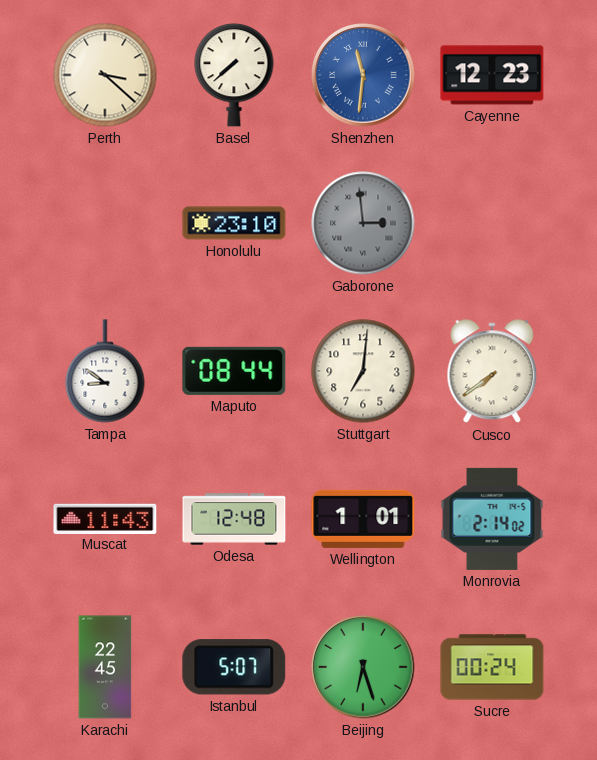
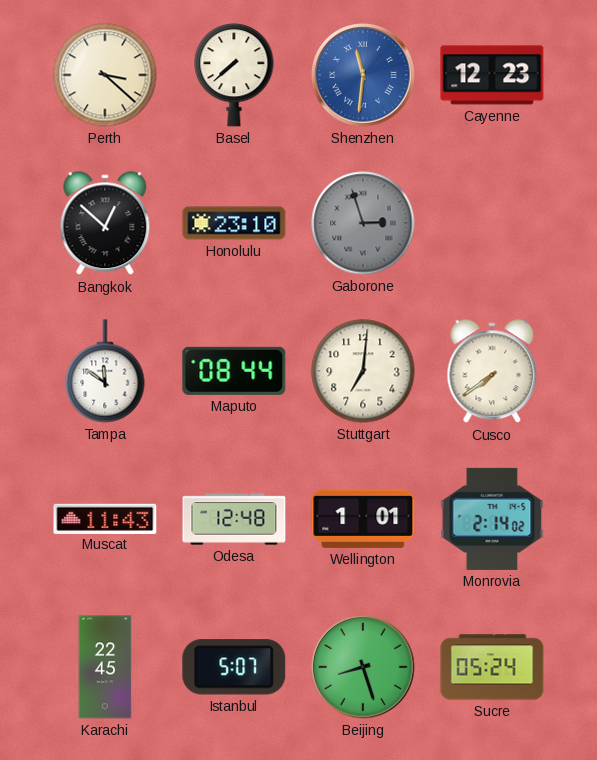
Bangkok: none -> 12:52 (105, 224)
Gaborone: 2:59 -> 2:57 (363, 223)
Tampa: 8:51 -> 11:51 (105, 371)
Beijing: 6:27 -> 8:27 (363, 667)
Sucre: 00:24 -> 05:24 (492, 667)
